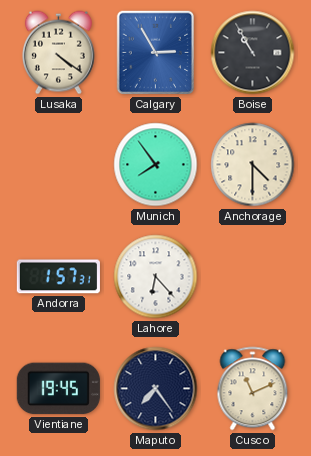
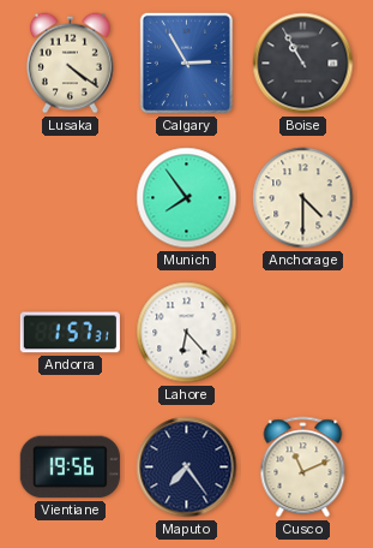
Vientiane: 19:45 -> 19:56 (70, 467)
